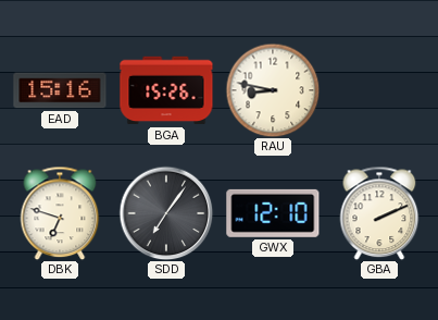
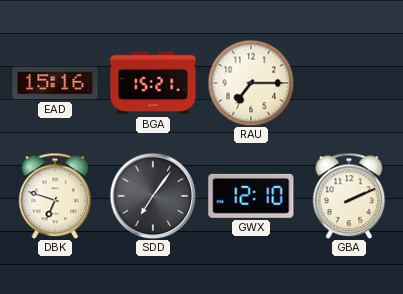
BGA: 15:26 -> 15:21 (153, 83)
RAU: 8:47 -> 7:15 (251, 83)
